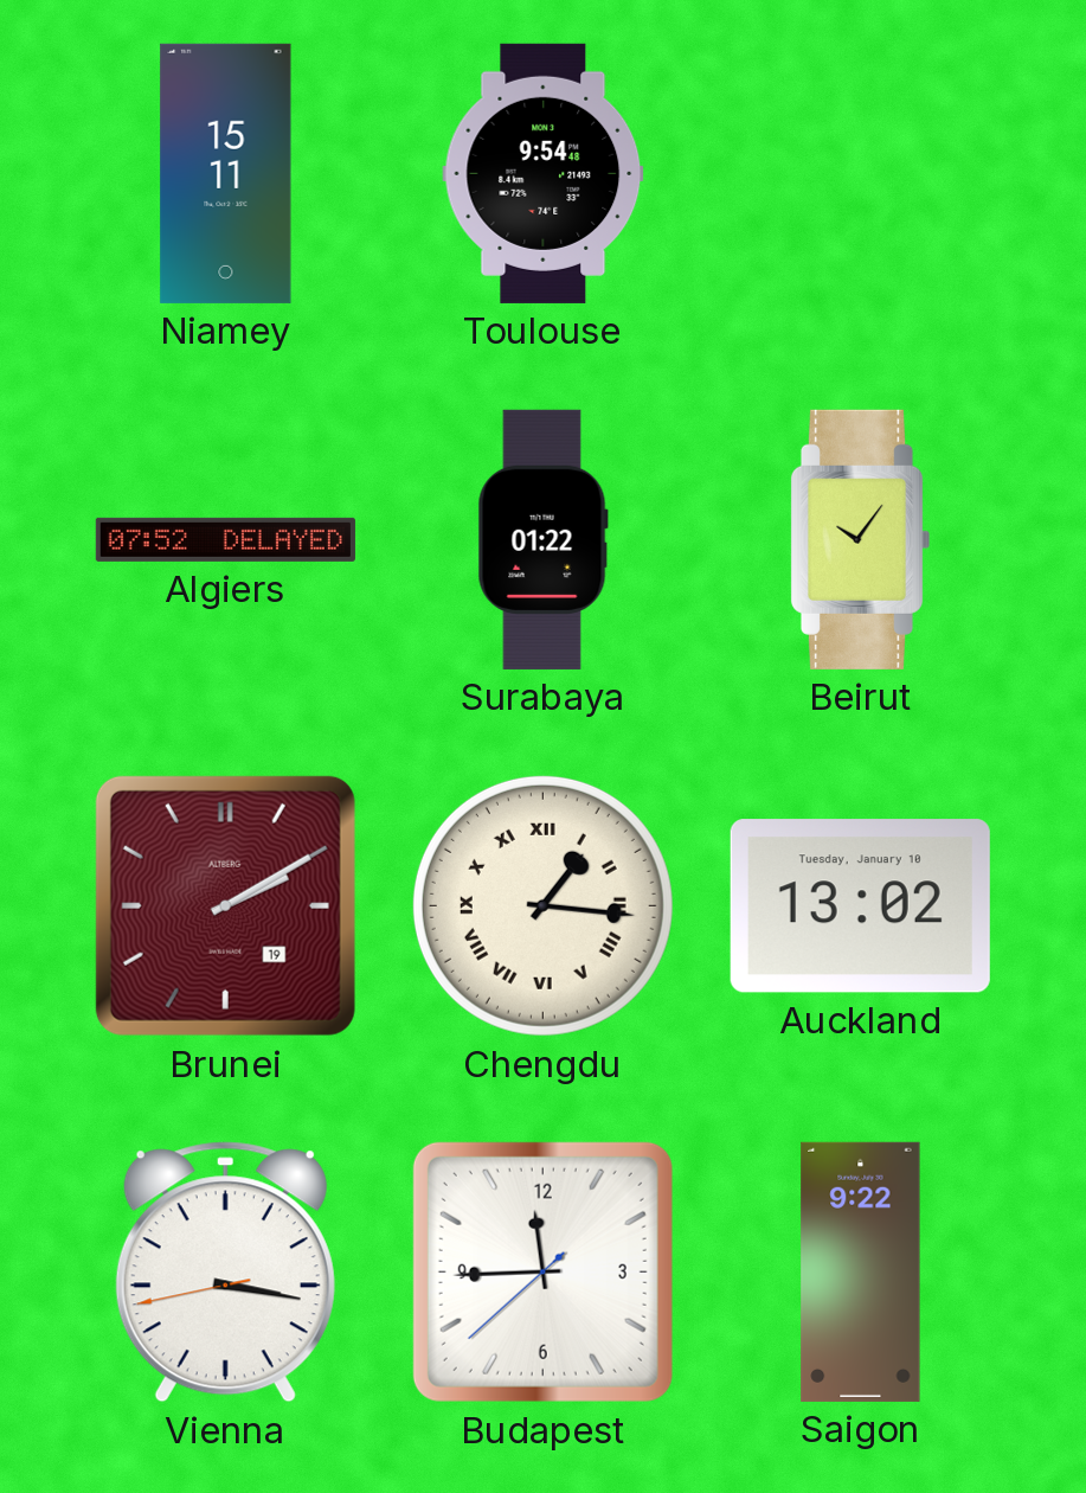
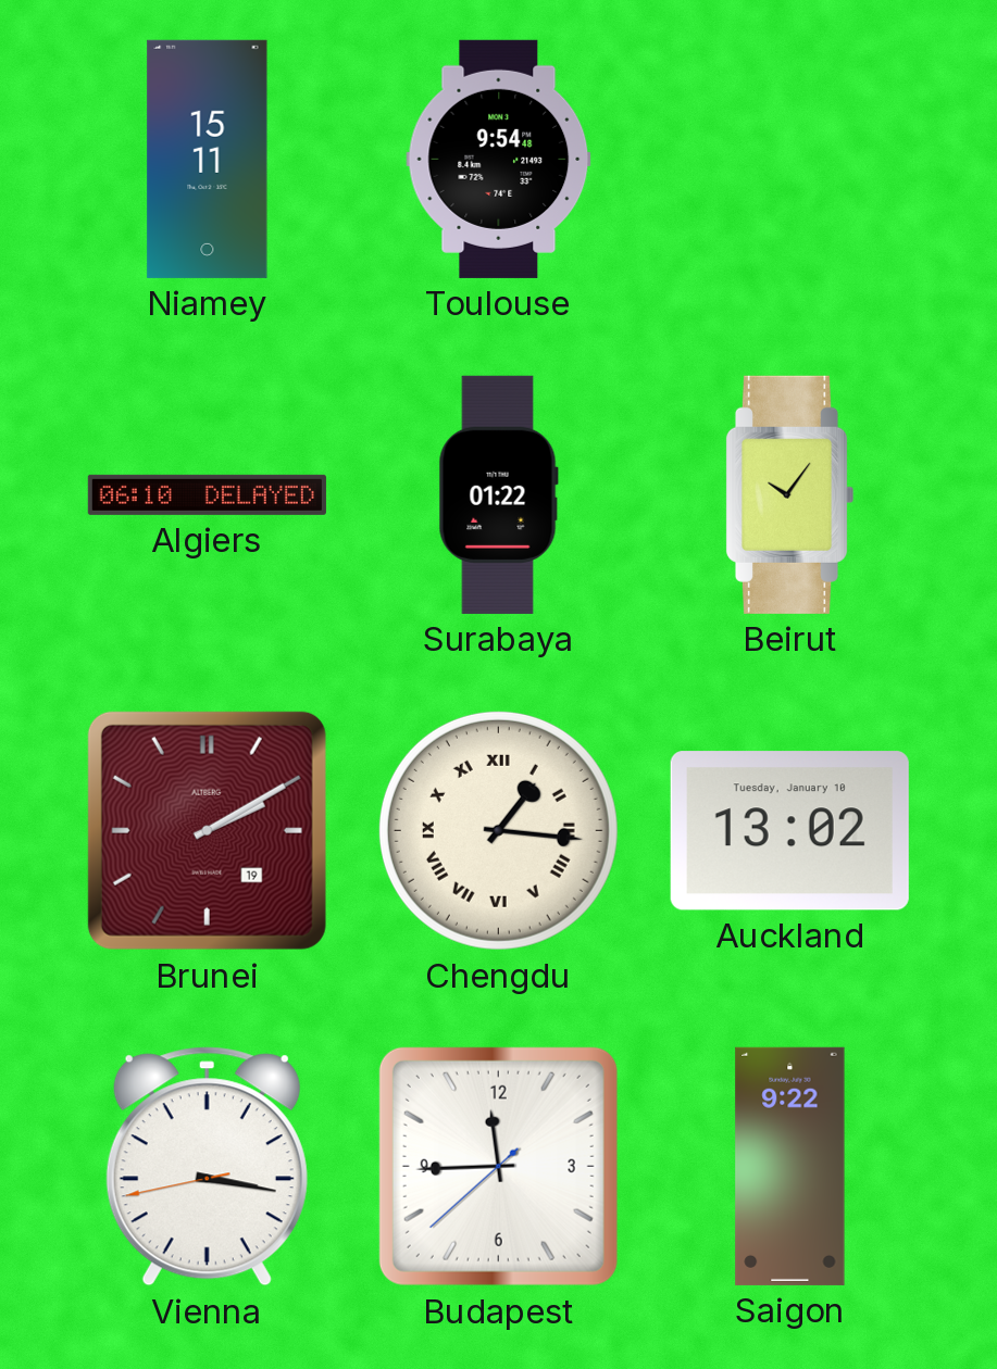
Algiers: 07:52 -> 06:10 (207, 494)
